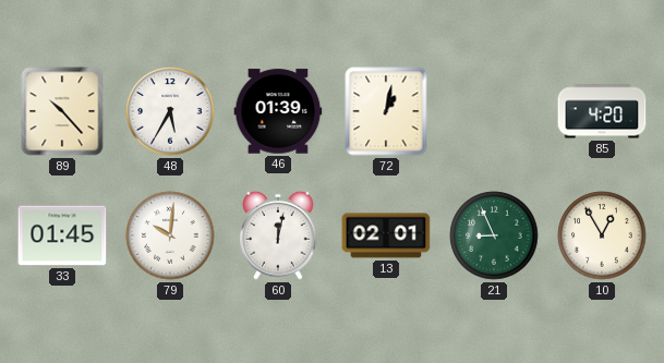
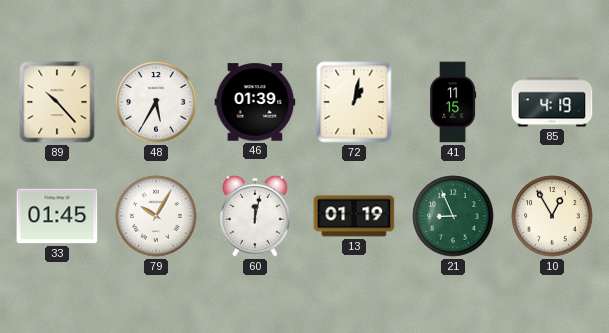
41: none -> 11:15 (454, 102)
85: 4:20 -> 4:19 (552, 102)
79: 10:01 -> 10:05 (156, 216)
13: 02:01 -> 01:19 (354, 216)
